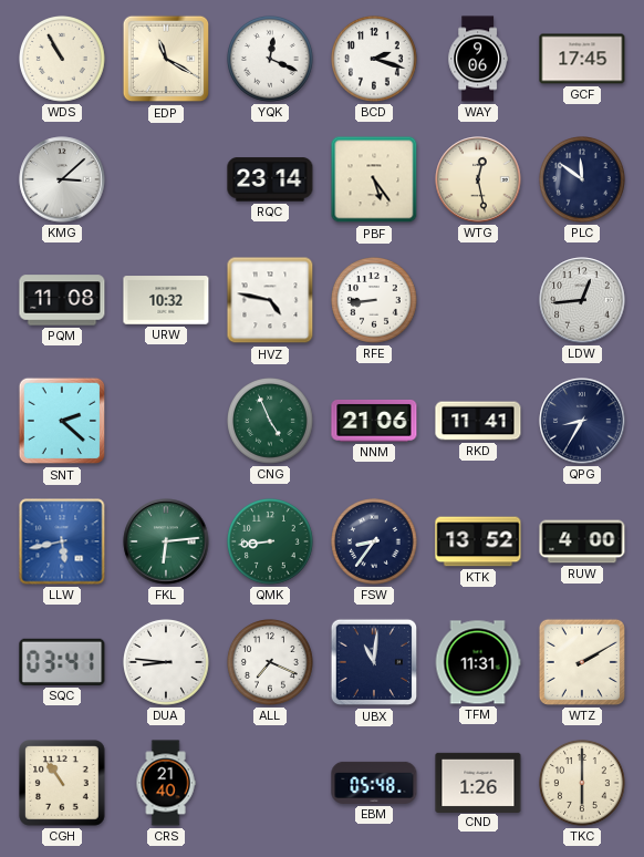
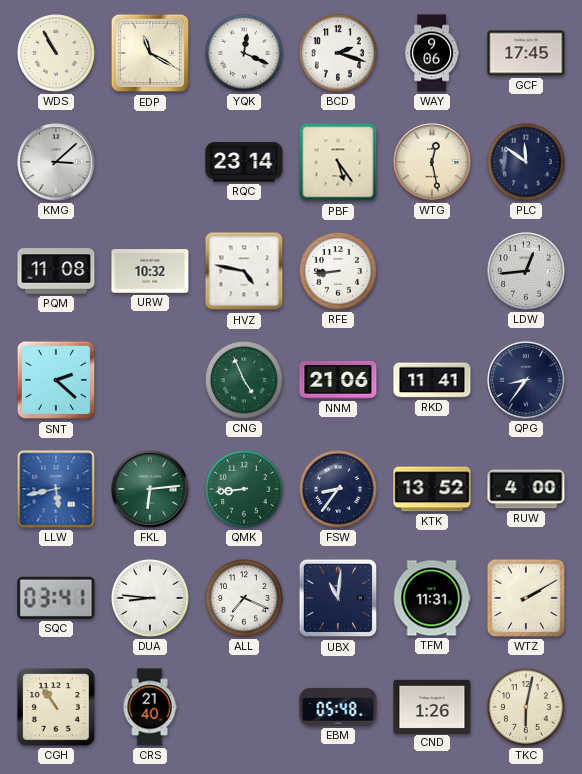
QPG: 8:35 -> 8:36 (526, 380)
TKC: 6:00 -> 6:02 (527, 708)
